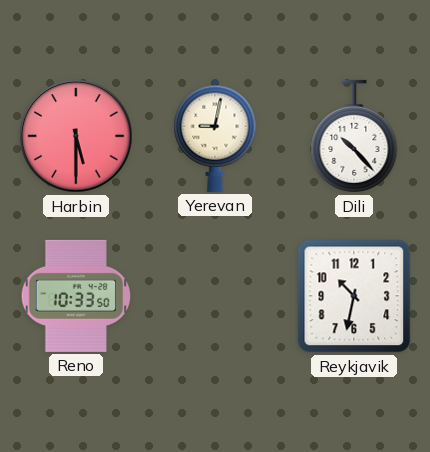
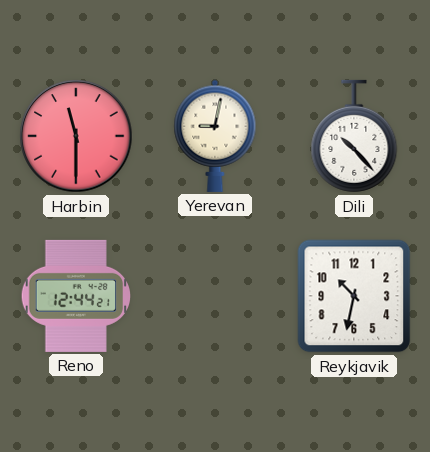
Harbin: 5:30 -> 11:30 (76, 136)
Reno: 10:33 -> 12:44 (75, 296)
